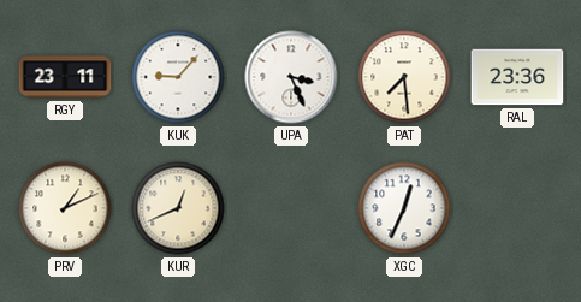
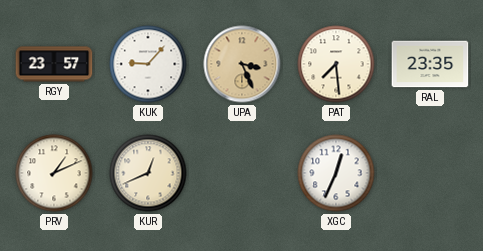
RGY: 23:11 -> 23:57 (54, 64)
UPA dial: white -> champagne (242, 64)
RAL: 23:36 -> 23:35 (430, 64)
